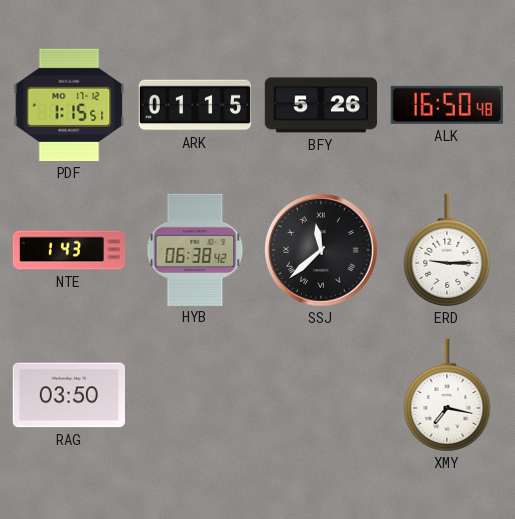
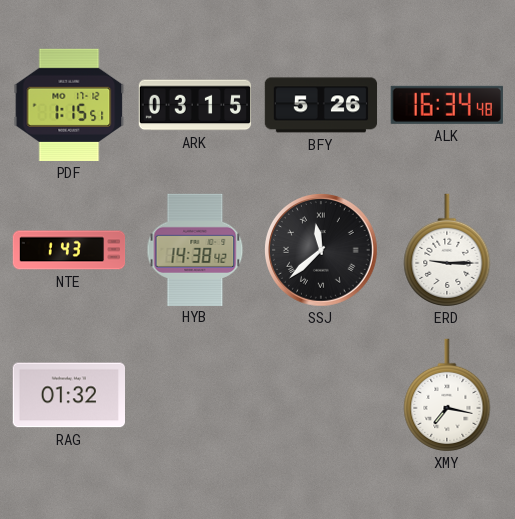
ARK: 01:15 -> 03:15 (195, 105)
ALK: 16:50 -> 16:34 (447, 105)
HYB: 06:38 -> 14:38 (195, 249)
RAG: 03:50 -> 01:32 (68, 395)
